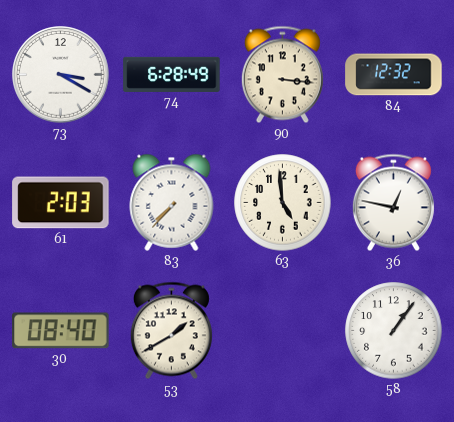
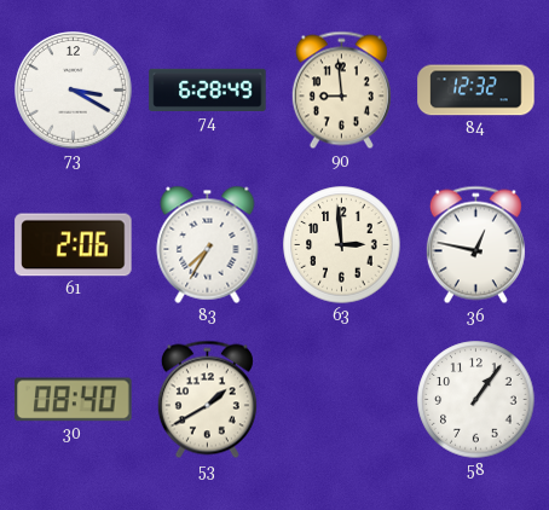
90: 3:16 -> 8:59 (341, 91)
61: 2:03 -> 2:06 (74, 245)
83: 7:37 -> 7:35 (208, 244)
63: 4:59 -> 2:59 (342, 245)
